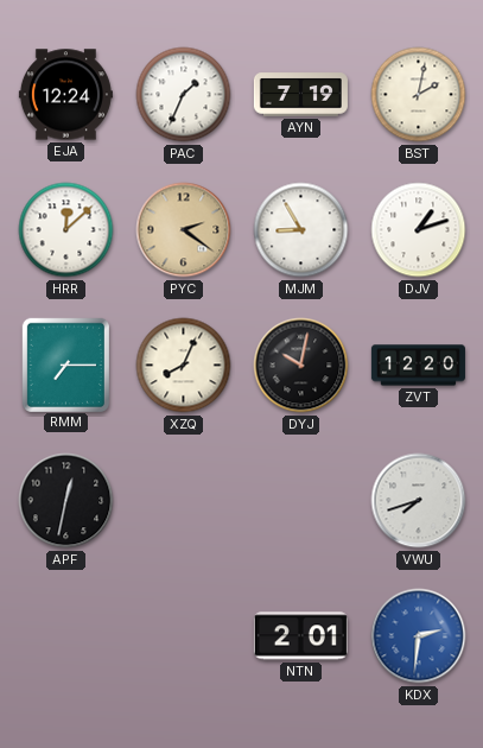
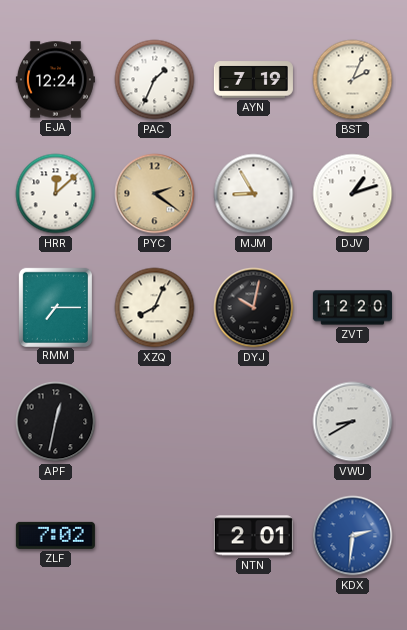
BST: 2:02 -> 2:04 (353, 80)
VWU: 7:42 -> 8:40 (353, 422)
ZLF: none -> 7:02 (55, 535)
